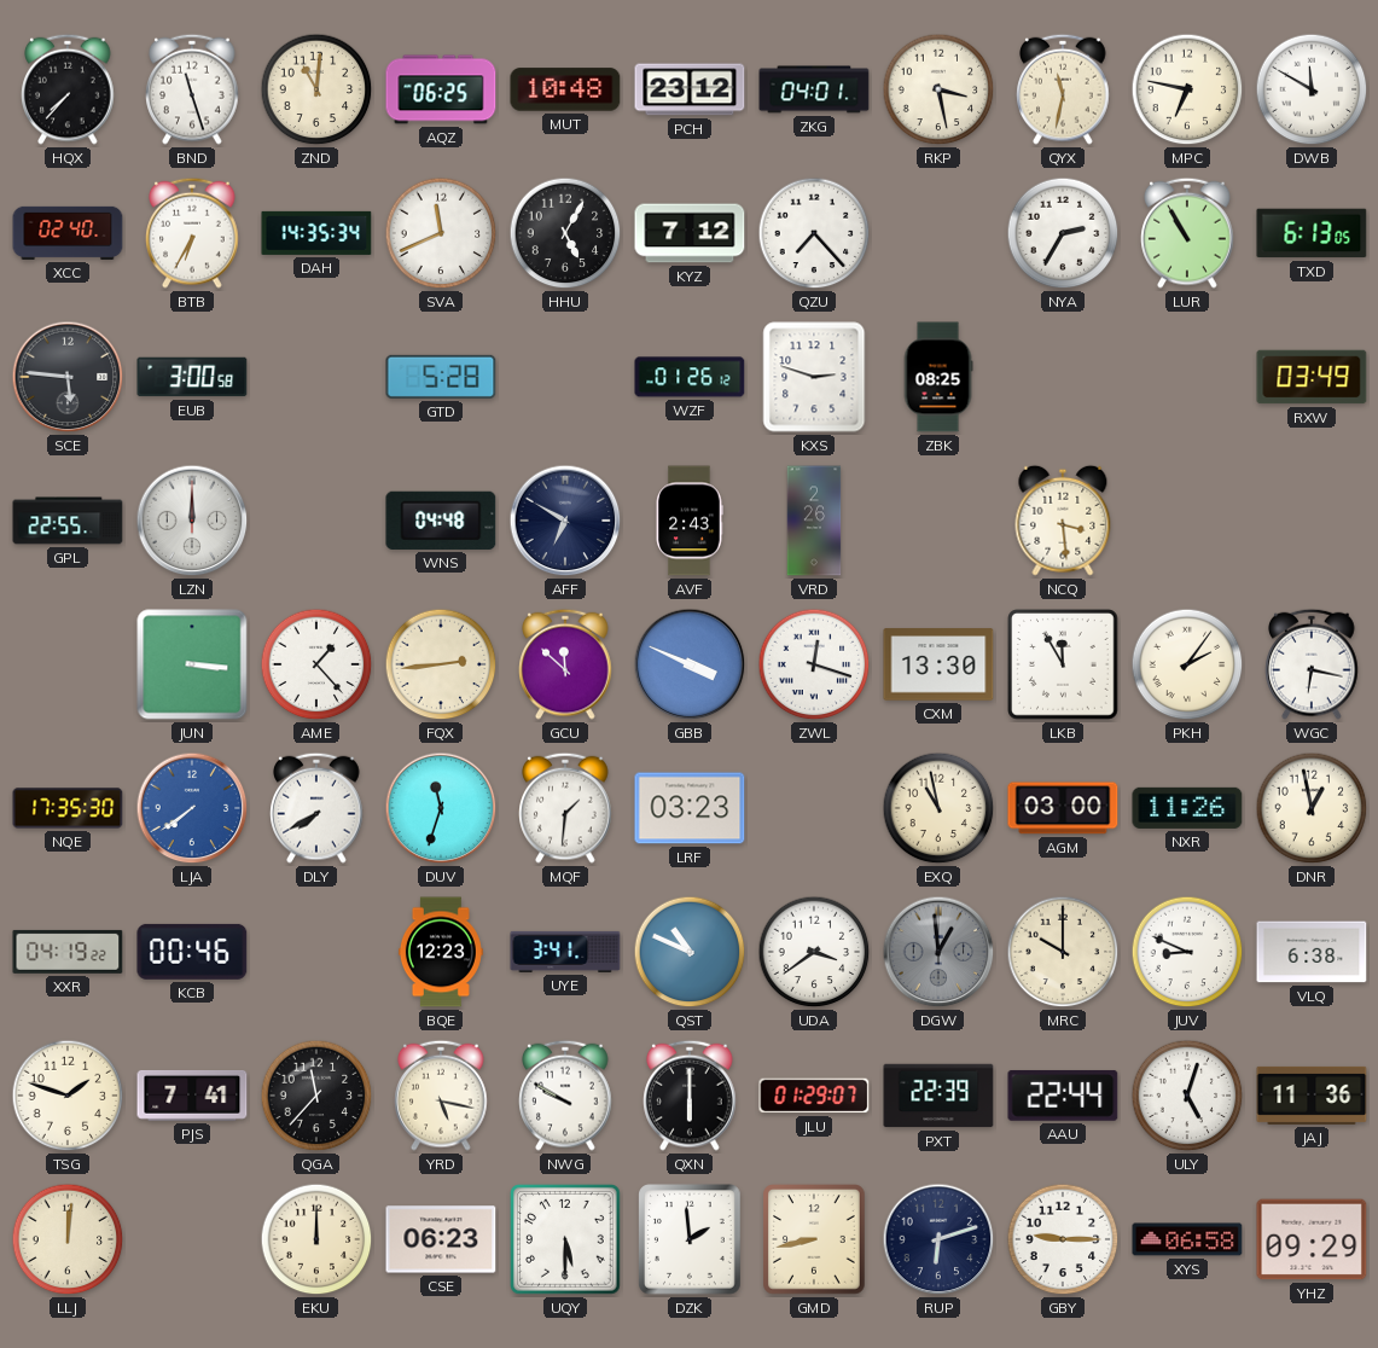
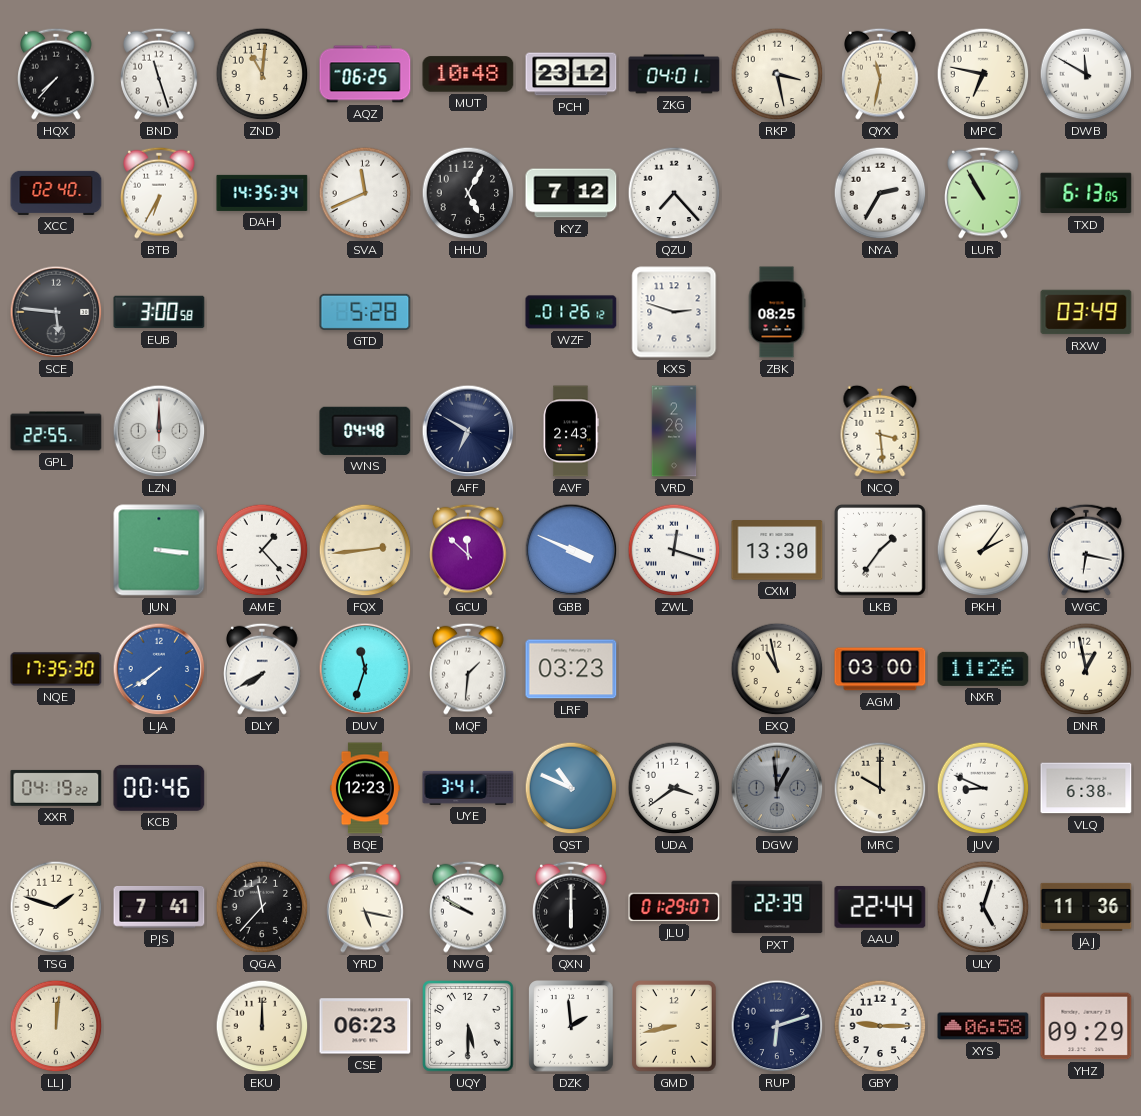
LKB: 11:55 -> 1:36 (880, 550)
